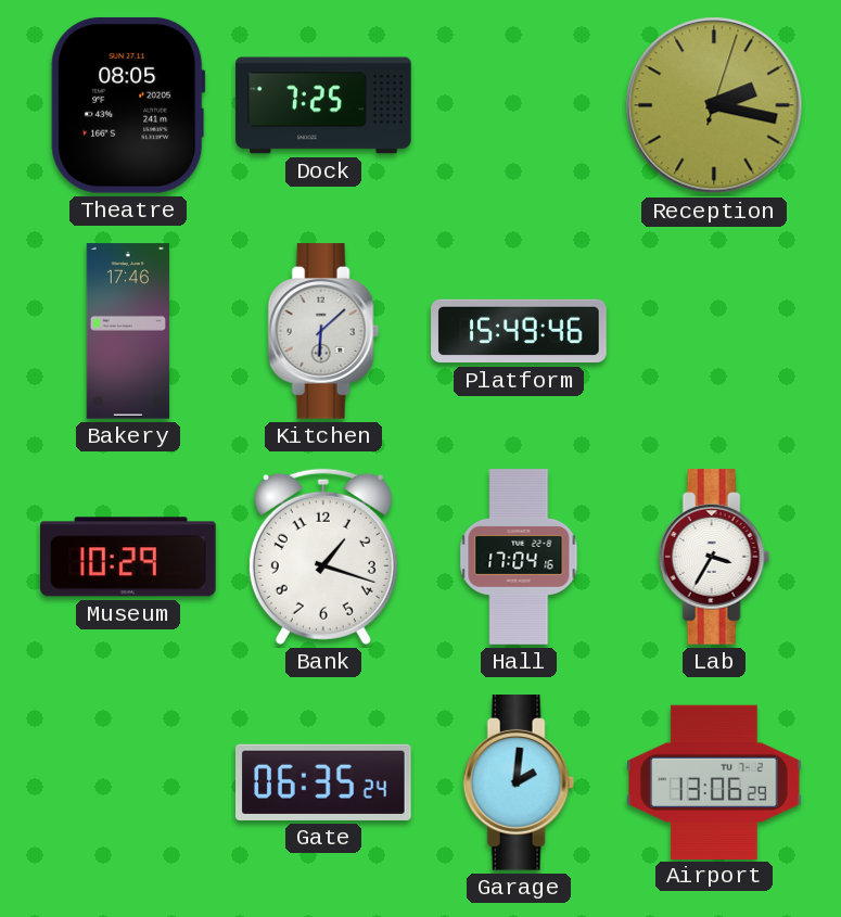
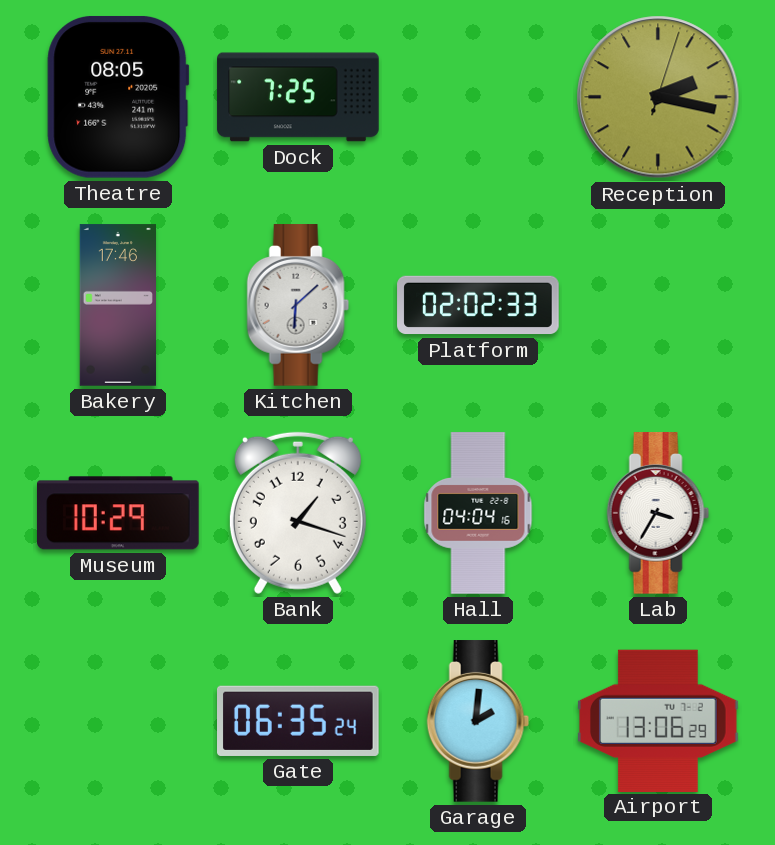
Platform: 15:49 -> 02:02 (478, 305)
Hall: 17:04 -> 04:04 (478, 513)
